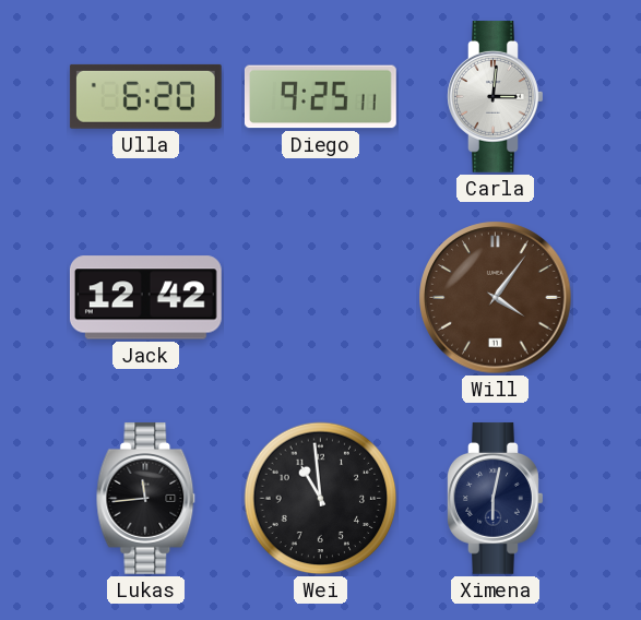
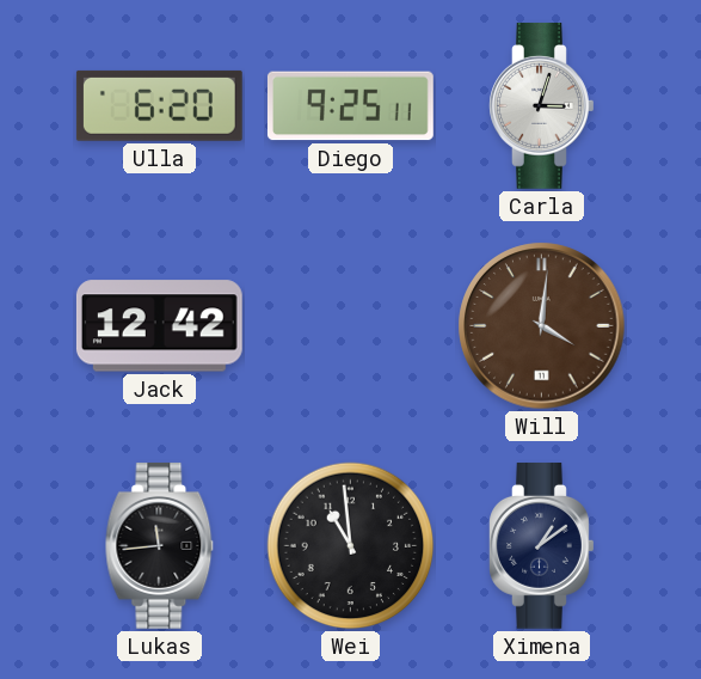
Carla: 3:01 -> 3:03 (542, 105)
Will: 4:06 -> 4:01 (542, 326)
Ximena: 6:02 -> 1:09 (542, 545)
